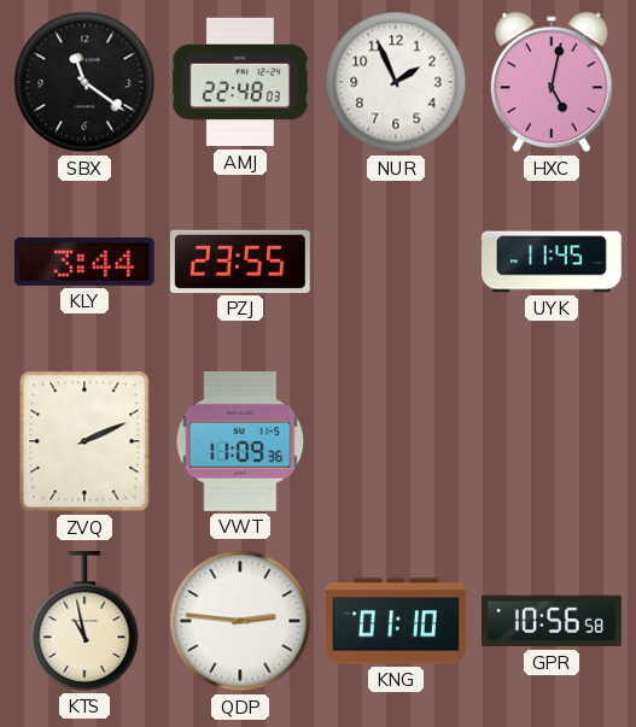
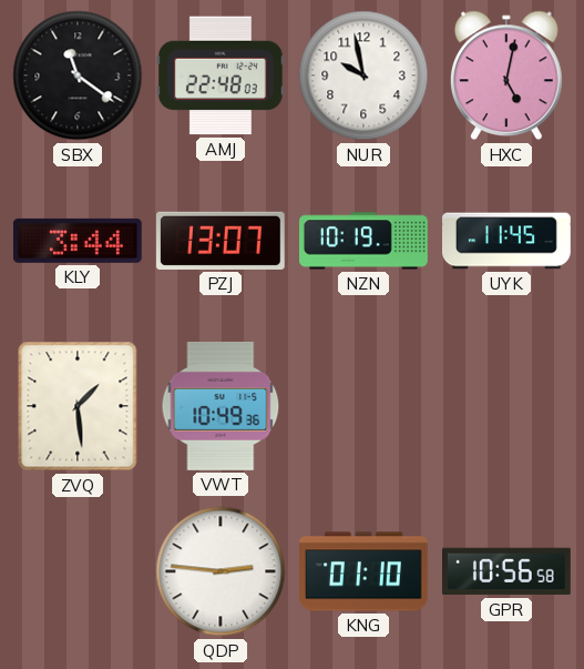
NUR: 1:56 -> 9:58 (363, 75)
PZJ: 23:55 -> 13:07 (222, 241)
NZN: none -> 10:19 (365, 241)
ZVQ: 2:11 -> 1:29 (78, 406)
VWT: 11:09 -> 10:49 (221, 407)
KTS: 10:58 -> none (84, 622)
